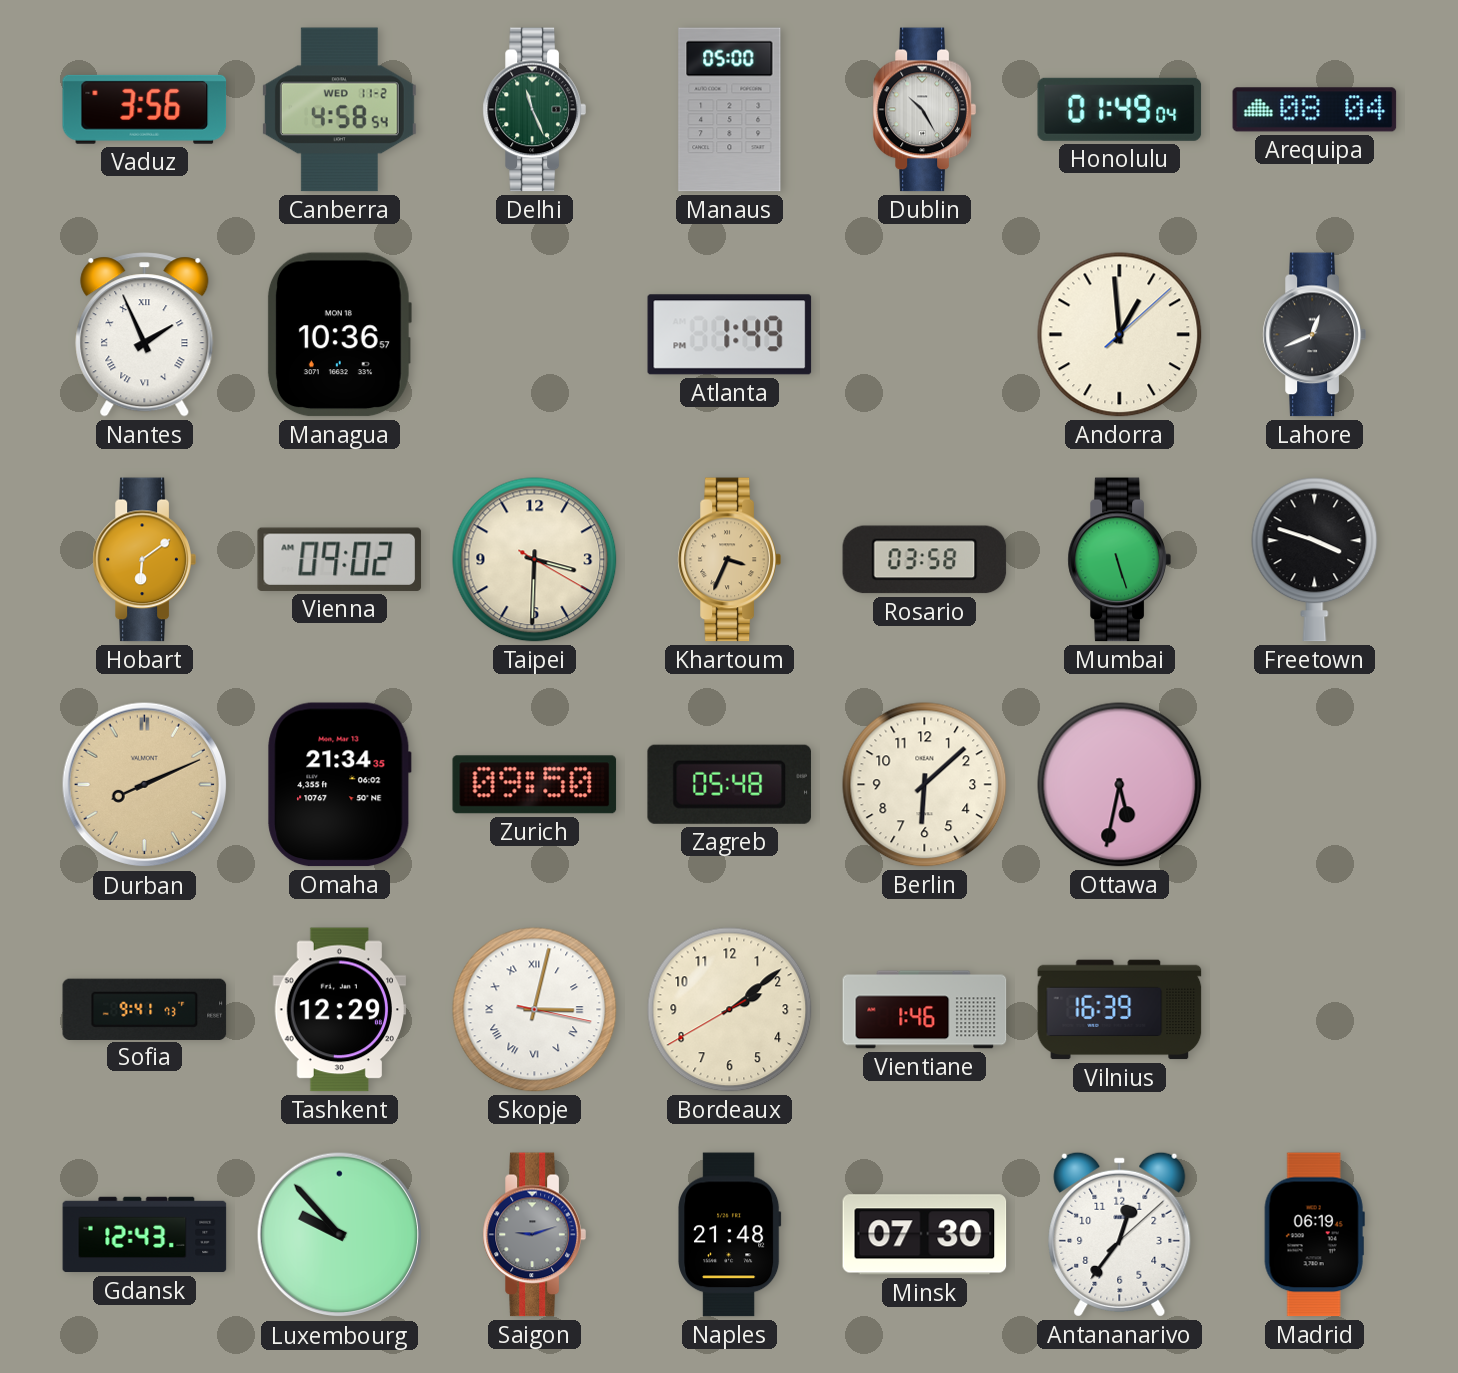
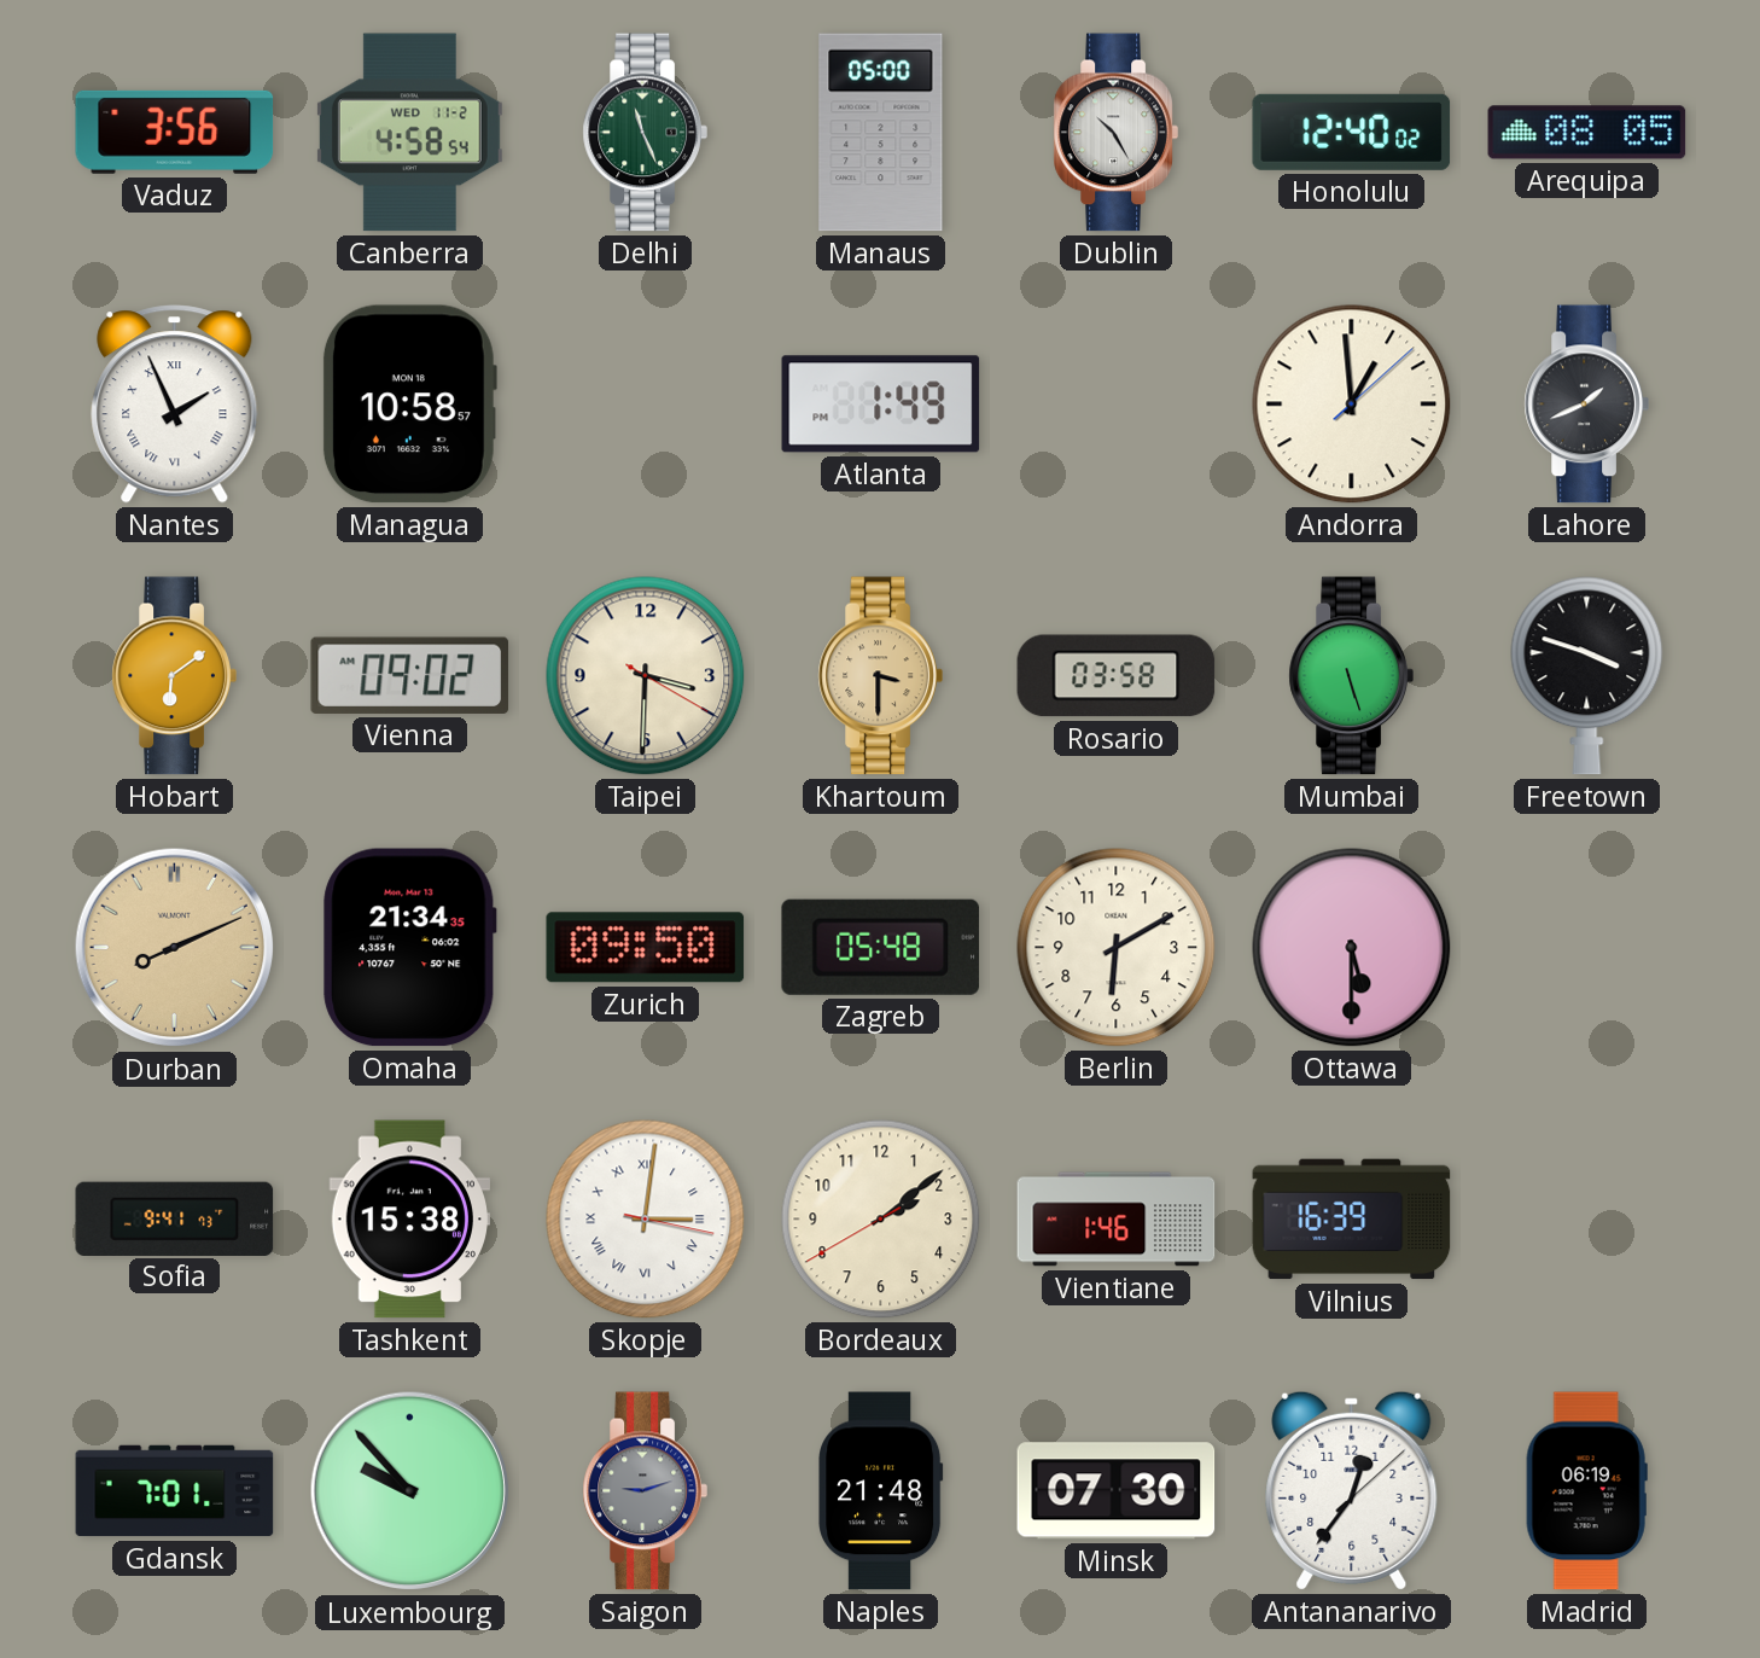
Honolulu: 01:49 -> 12:40 (1352, 132)
Arequipa: 08:04 -> 08:05 (1587, 133)
Managua: 10:36 -> 10:58 (409, 405)
Lahore: 12:41 -> 1:41 (1586, 405)
Khartoum: 3:34 -> 3:30 (880, 676)
Berlin: 6:08 -> 6:10 (1117, 948)
Ottawa: 5:32 -> 5:30 (1352, 948)
Tashkent: 12:29 -> 15:38 (409, 1220)
Skopje: 3:02 -> 3:01 (646, 1220)
Gdansk: 12:43 -> 7:01 (175, 1491)
